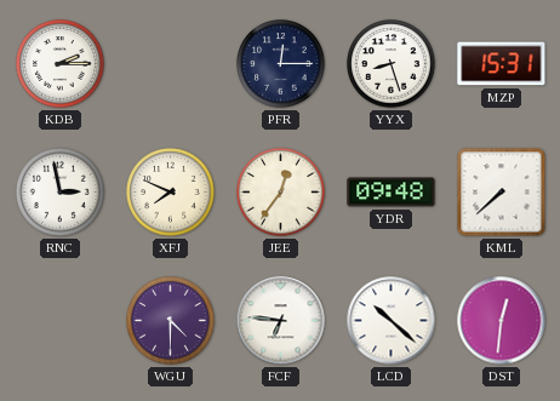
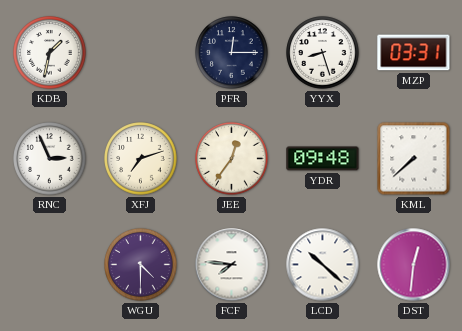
KDB: 2:15 -> 1:32 (50, 53)
MZP: 15:31 -> 03:31 (414, 53)
RNC: 2:58 -> 2:56 (50, 159)
XFJ: 7:49 -> 7:12 (141, 159)
FCF: 6:46 -> 7:46 (232, 265)
